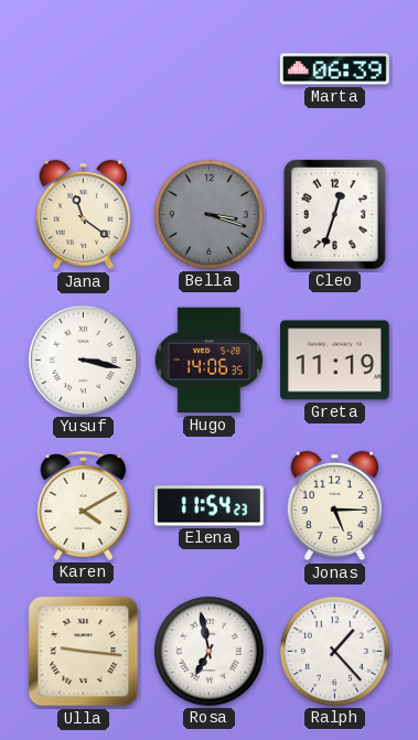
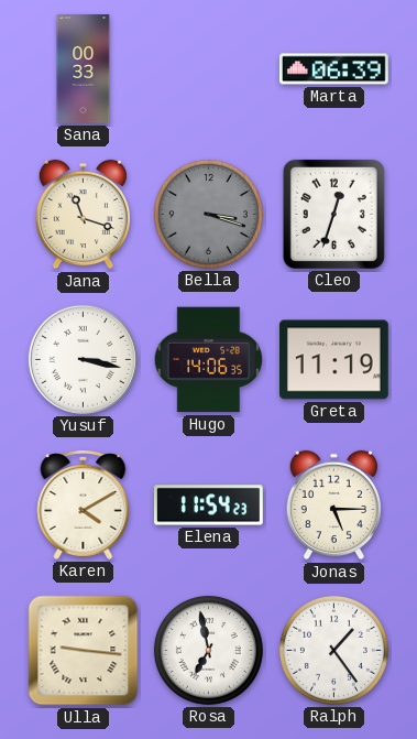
Sana: none -> 00:33 (84, 69)
Jana: 11:21 -> 11:18 (83, 215)
Ralph: 1:23 -> 1:24 (333, 650)
